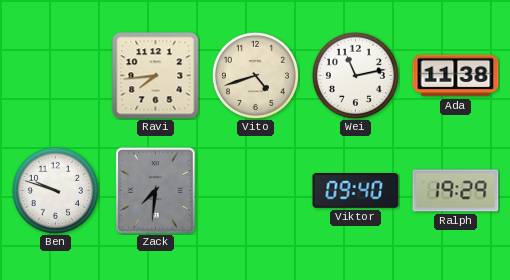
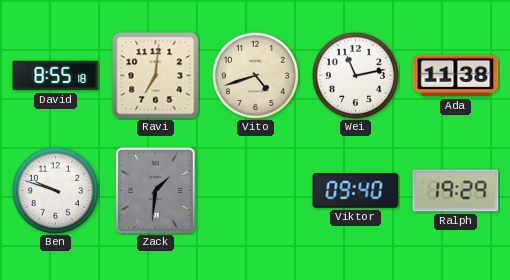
David: none -> 8:55 (56, 76)
Ravi: 7:44 -> 7:01 (156, 76)
Zack: 7:31 -> 1:31 (156, 191)
